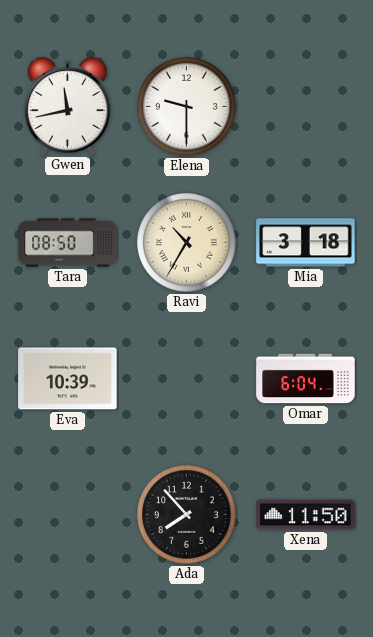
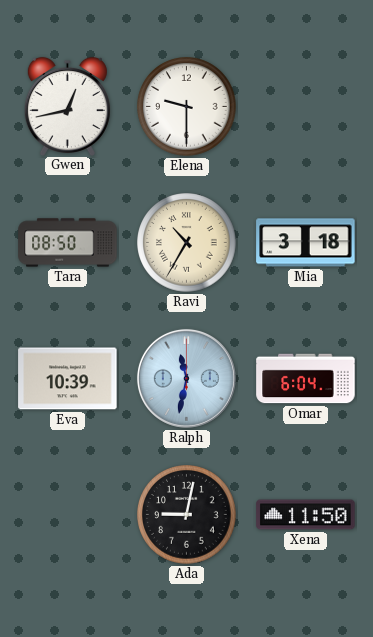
Gwen: 11:43 -> 12:43 (67, 106)
Ralph: none -> 11:32 (186, 378)
Ada: 7:53 -> 9:02 (187, 515)
